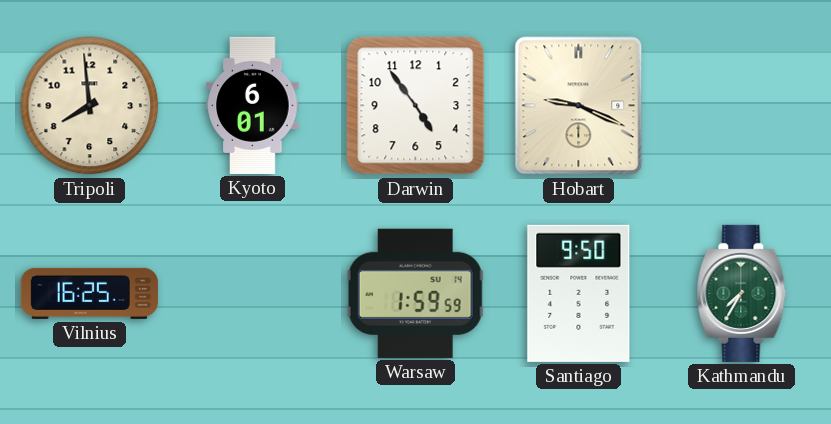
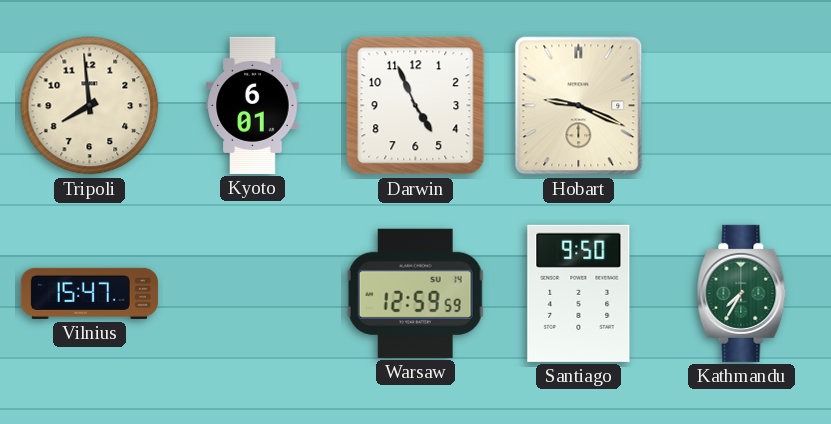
Darwin: 4:54 -> 4:56 (416, 106)
Vilnius: 16:25 -> 15:47 (89, 293)
Warsaw: 1:59 -> 12:59 (416, 293)
